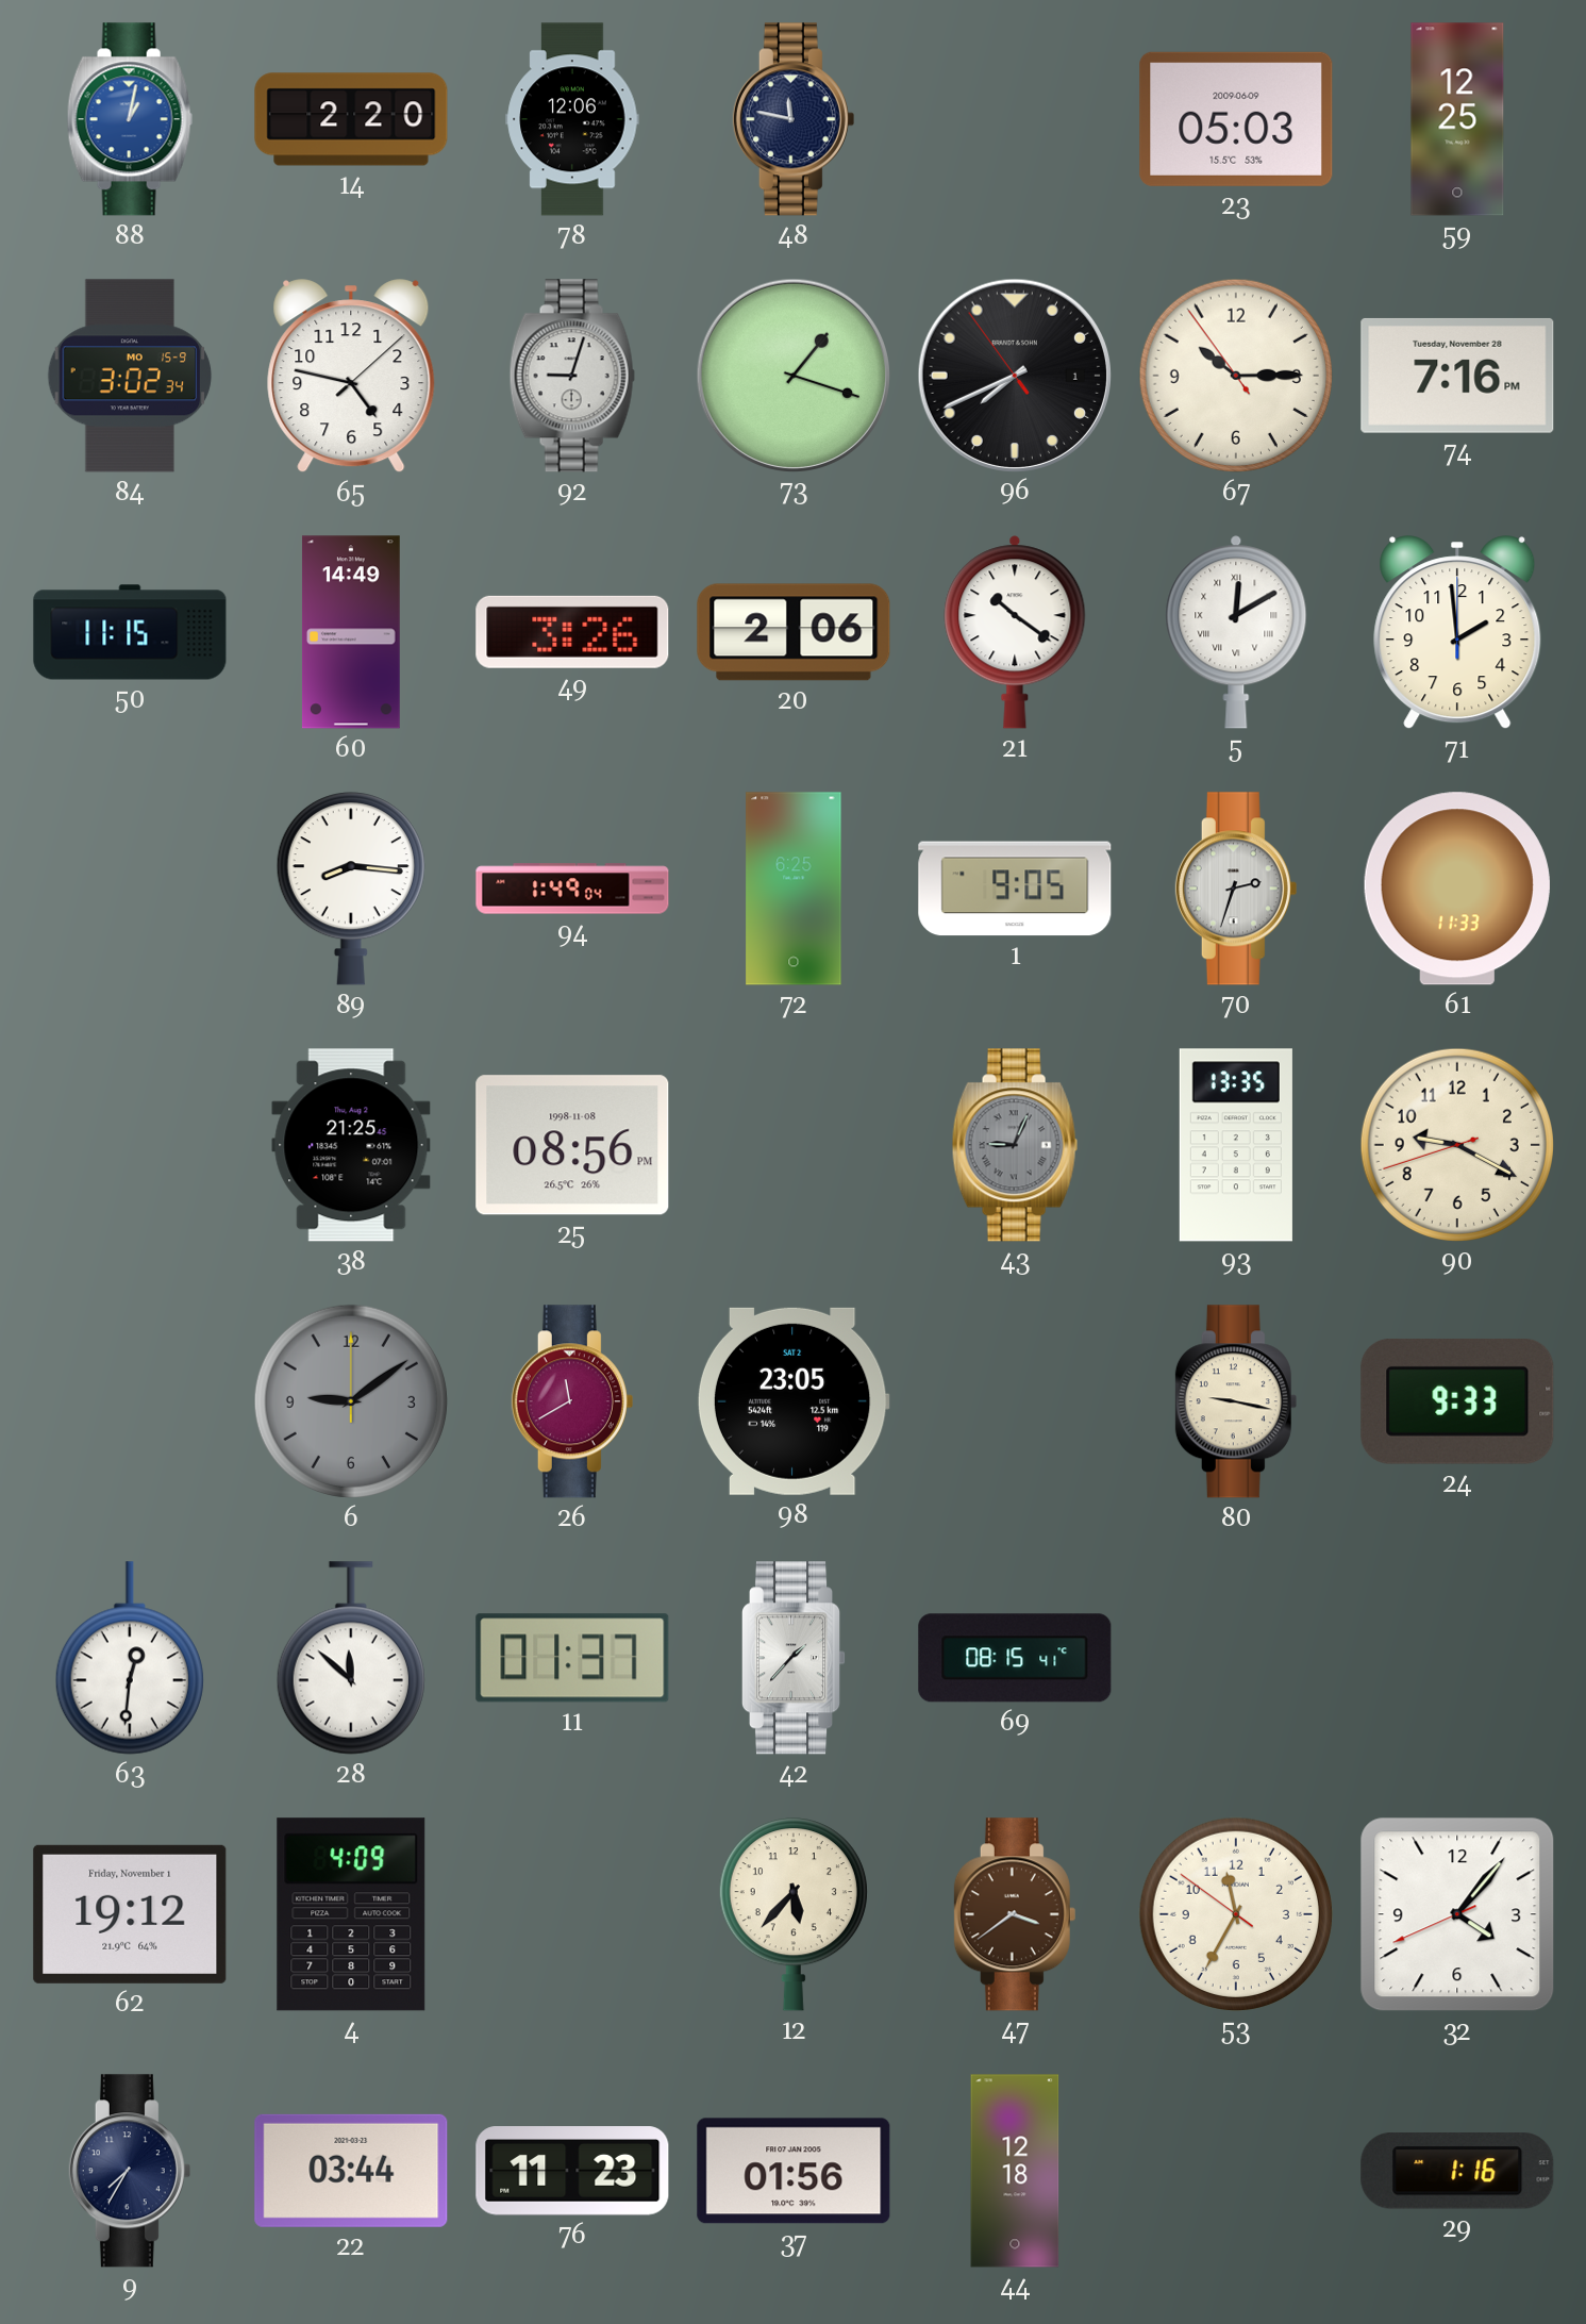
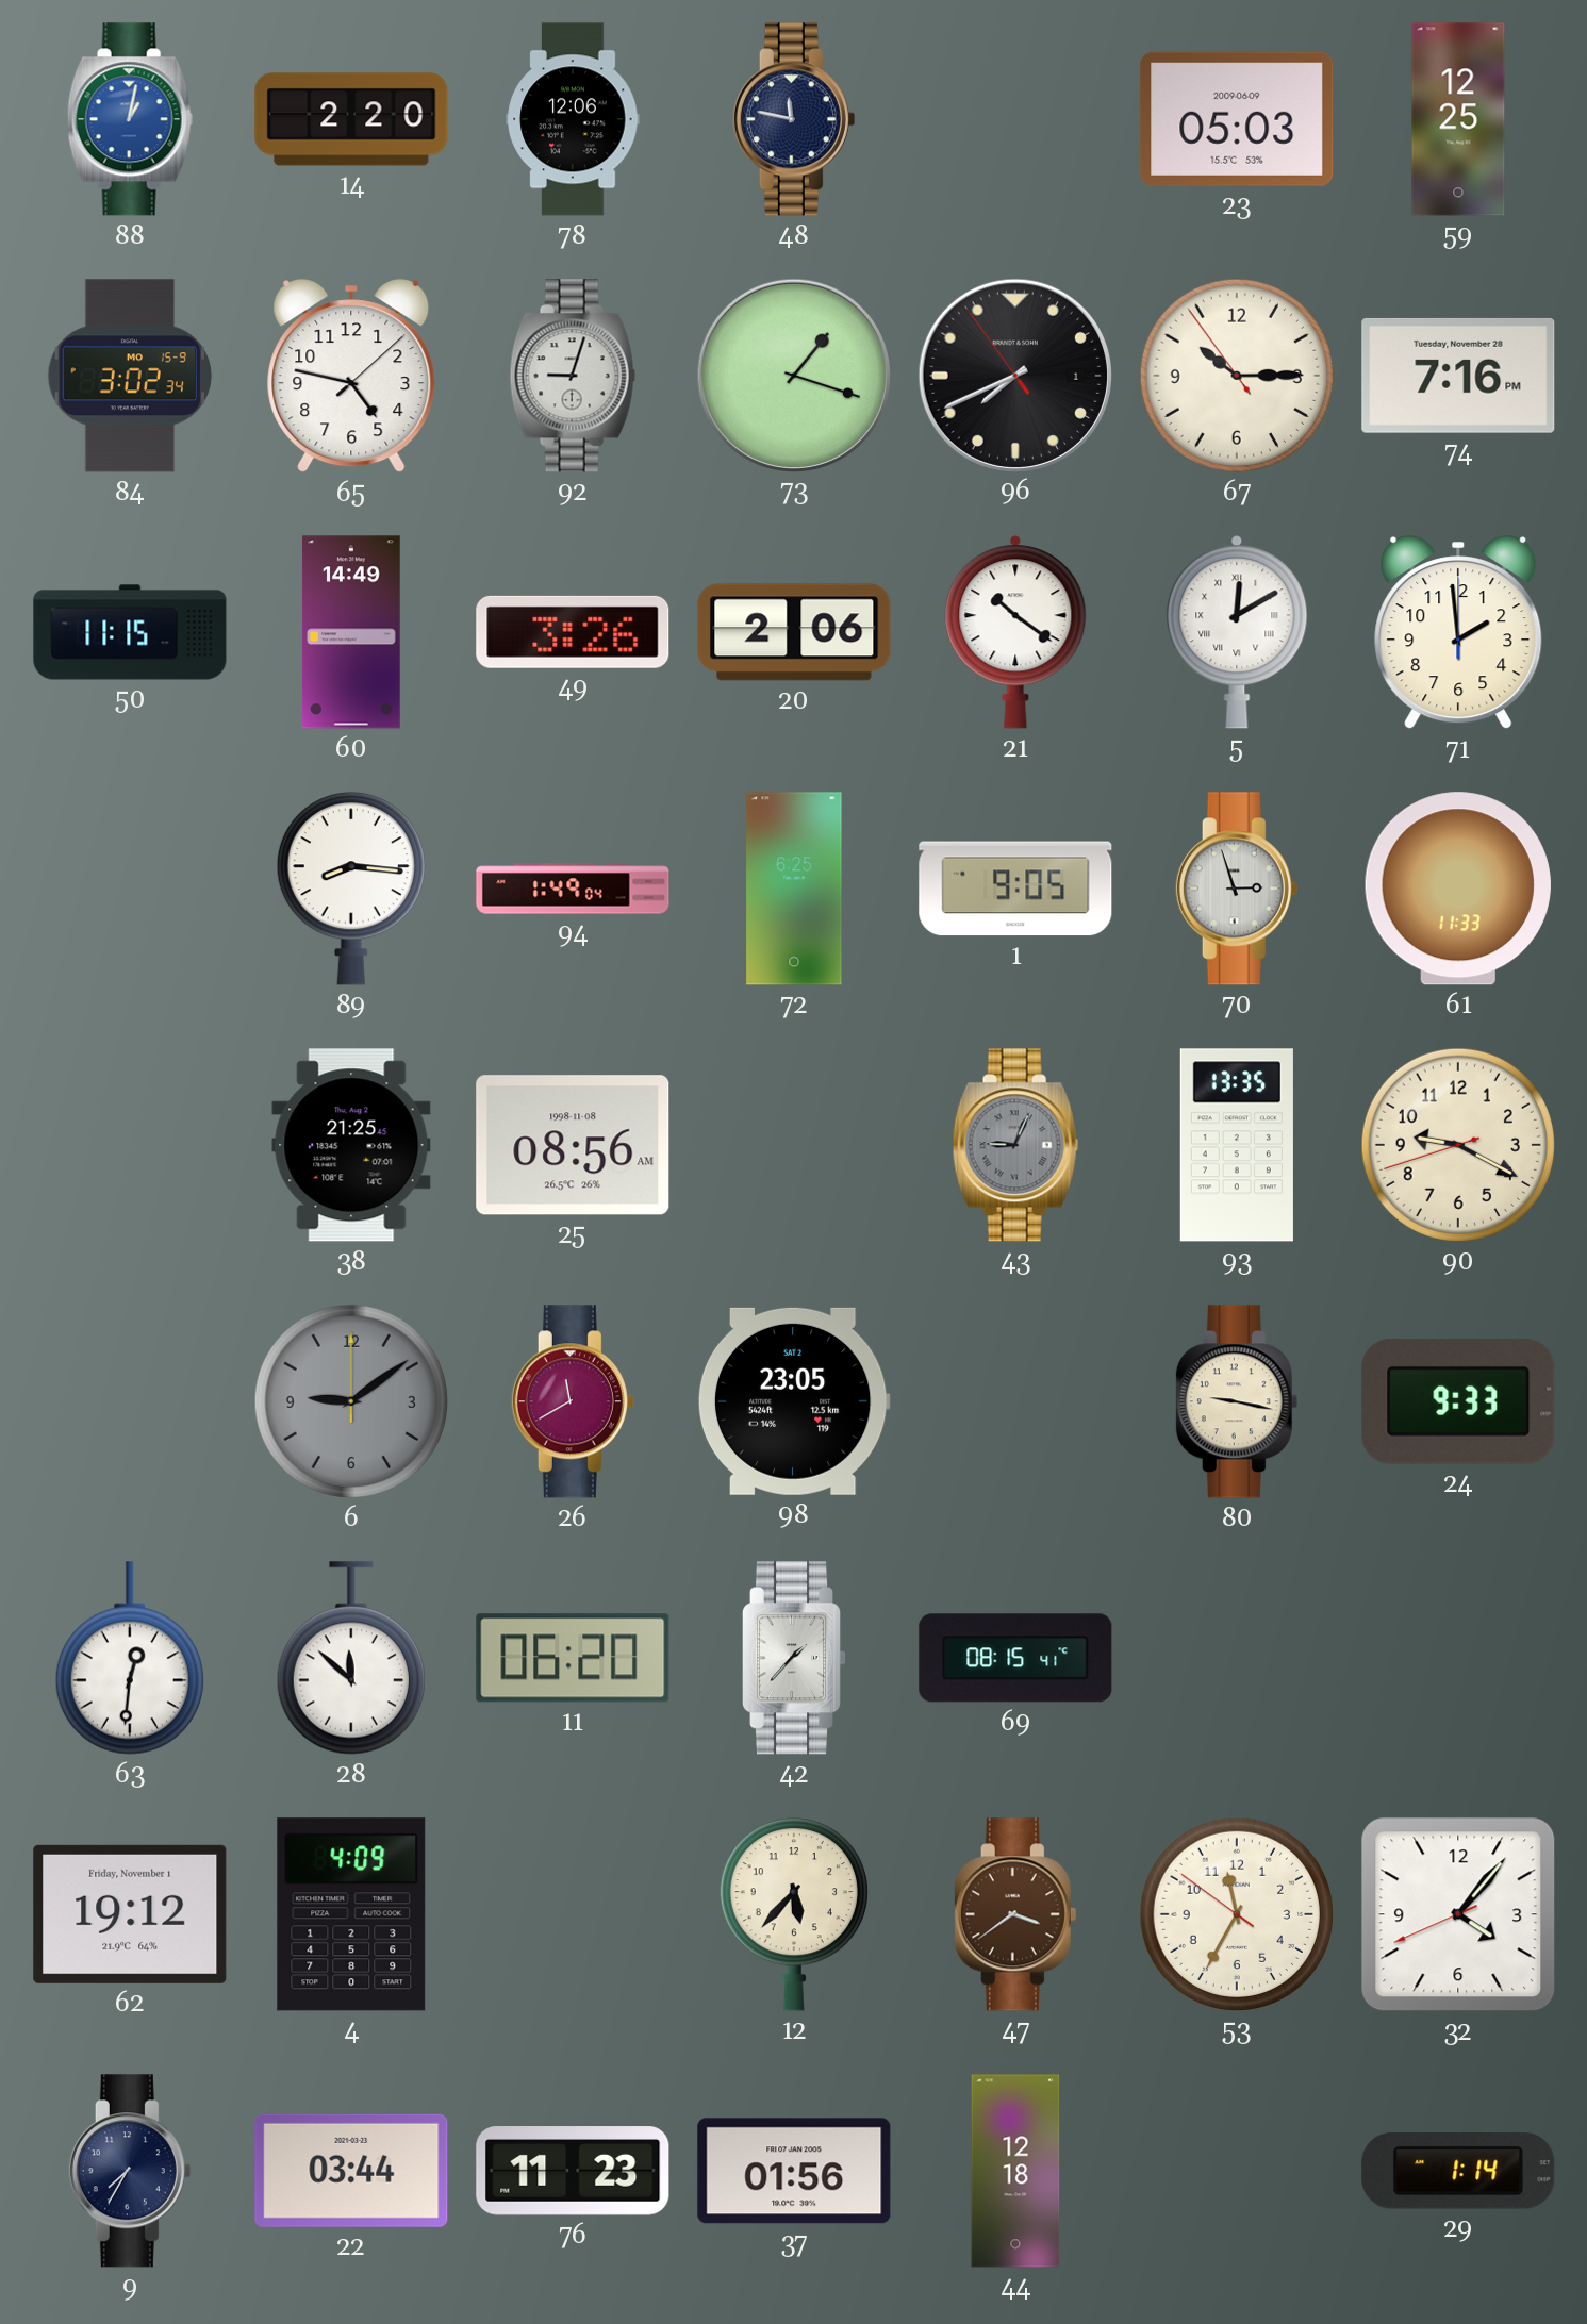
70: 2:33 -> 2:57 (1237, 889)
25: 08:56 PM -> 08:56 AM (573, 1145)
11: 01:37 -> 06:20 (573, 1658)
29: 1:16 -> 1:14 (1458, 2172)
